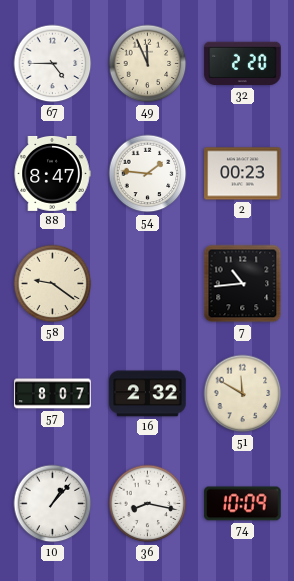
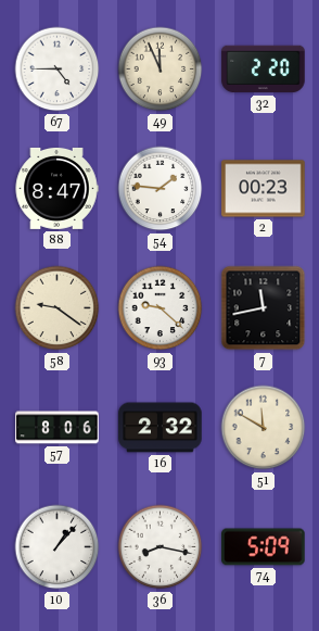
93: none -> 9:22 (161, 308)
7: 10:44 -> 11:43 (264, 308)
57: 8:07 -> 8:06 (58, 428)
74: 10:09 -> 5:09 (264, 547)
